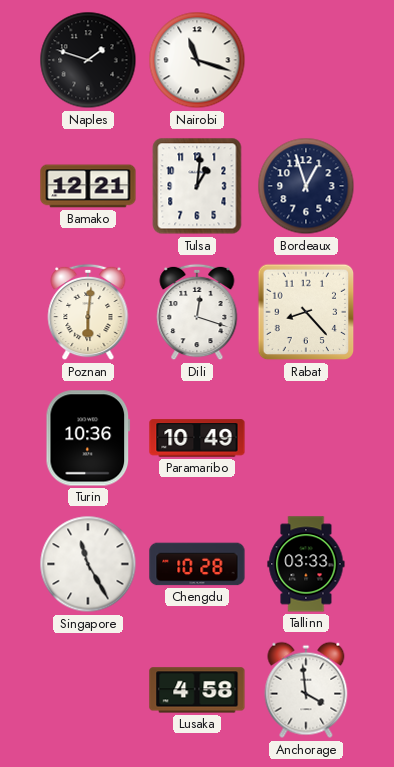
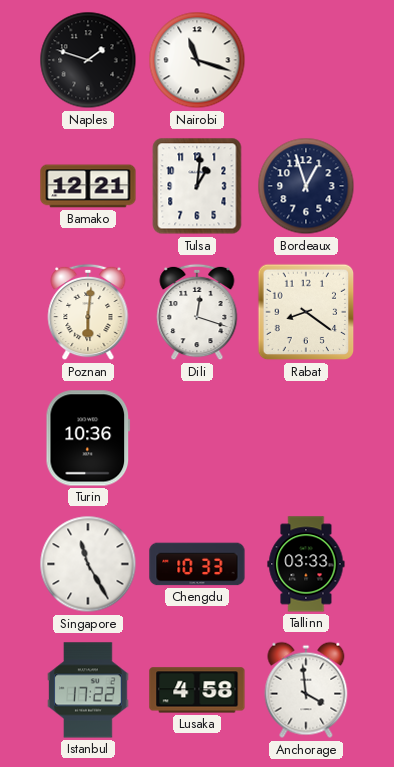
Rabat: 8:23 -> 8:21 (306, 312)
Paramaribo: 10:49 -> none (197, 438)
Chengdu: 10:28 -> 10:33 (197, 564)
Istanbul: none -> 17:22 (88, 690)
